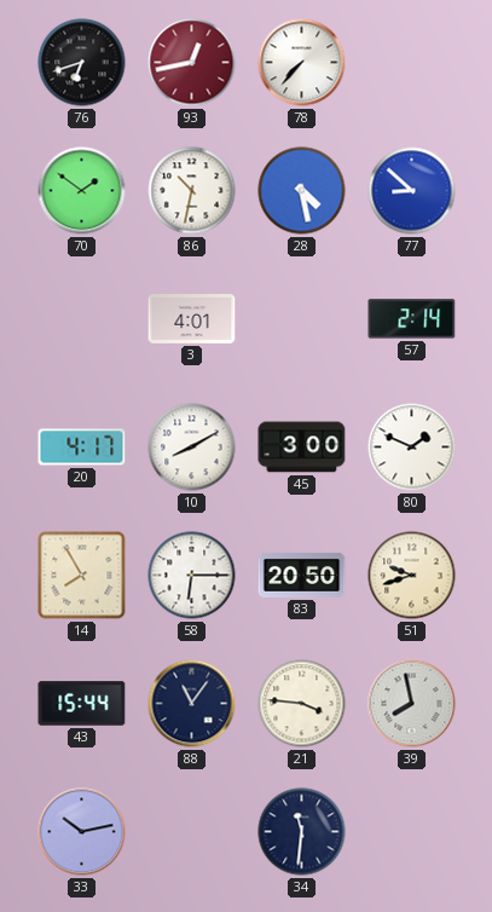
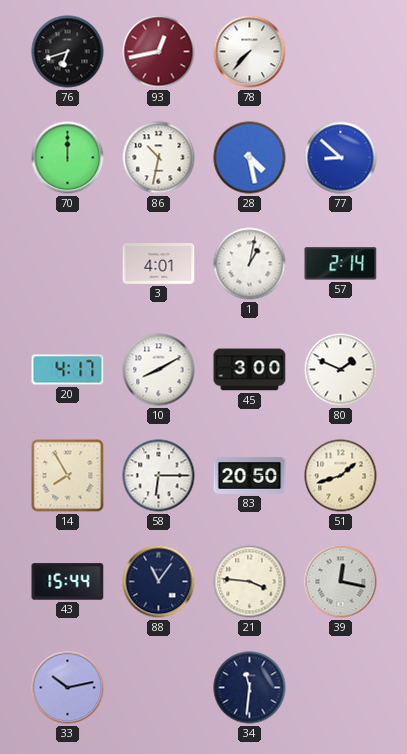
70: 1:51 -> 12:00 (68, 158)
1: none -> 1:02 (250, 264)
51: 9:42 -> 1:42 (341, 476)
39: 7:58 -> 12:17 (341, 582)
